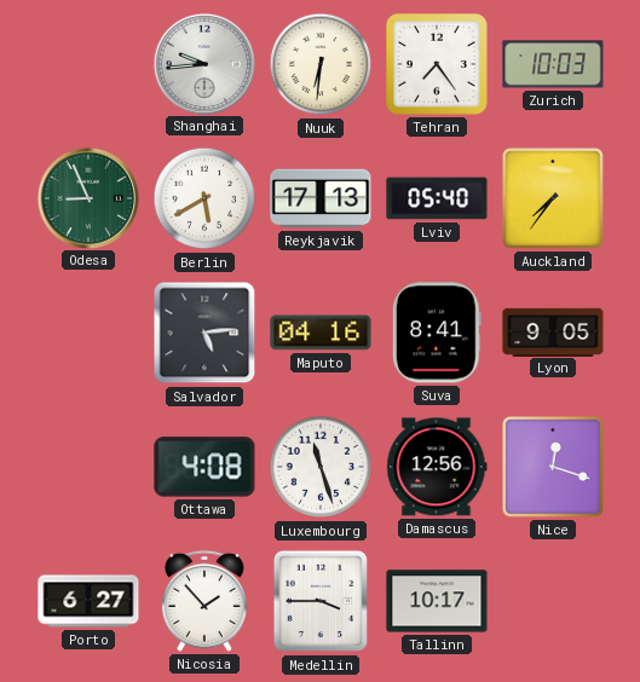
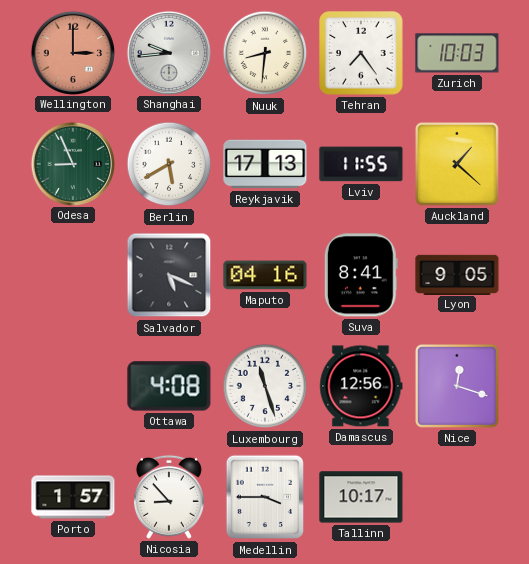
Wellington: none -> 3:00 (72, 52)
Nuuk: 6:31 -> 8:31 (265, 53)
Lviv: 05:40 -> 11:55 (361, 164)
Auckland: 7:36 -> 1:22 (457, 164)
Salvador: 5:14 -> 5:19 (169, 275)
Porto: 6:27 -> 1:57 (73, 497)
Nicosia: 1:53 -> 8:53 (169, 497)
